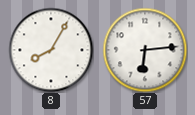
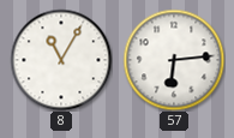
8: 8:05 -> 11:05 (61, 60)
